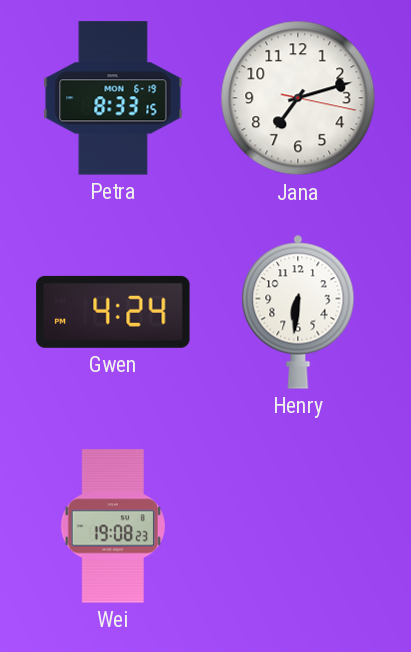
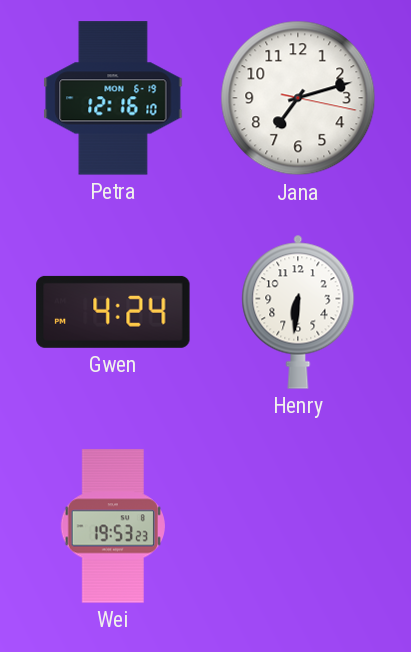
Petra: 8:33 -> 12:16 (113, 98)
Wei: 19:08 -> 19:53 (113, 526)
